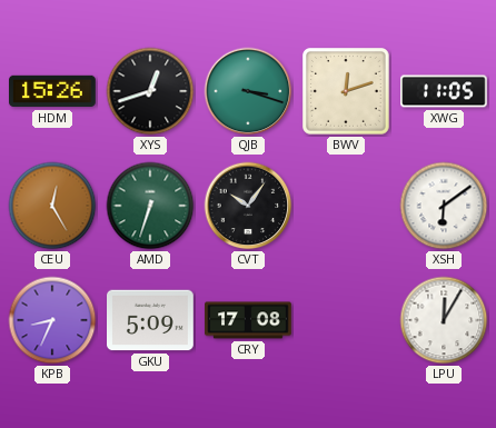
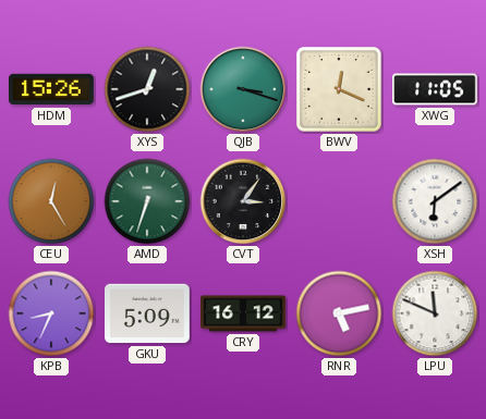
BWV: 12:12 -> 12:19 (340, 90)
CVT: 10:06 -> 3:06 (243, 201)
CRY: 17:08 -> 16:12 (243, 313)
RNR: none -> 5:13 (339, 313)
LPU: 12:05 -> 11:49 (435, 313)
